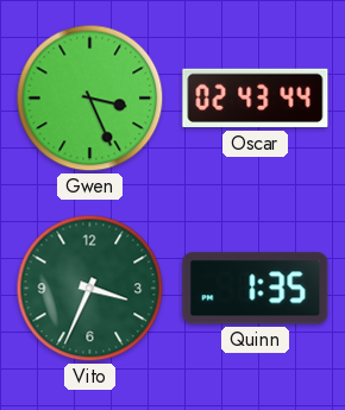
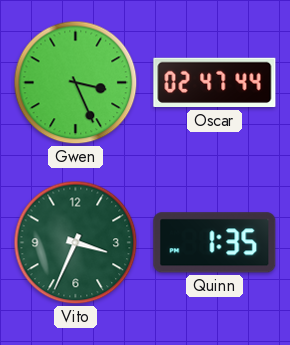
Oscar: 02:43 -> 02:47 (215, 83)
